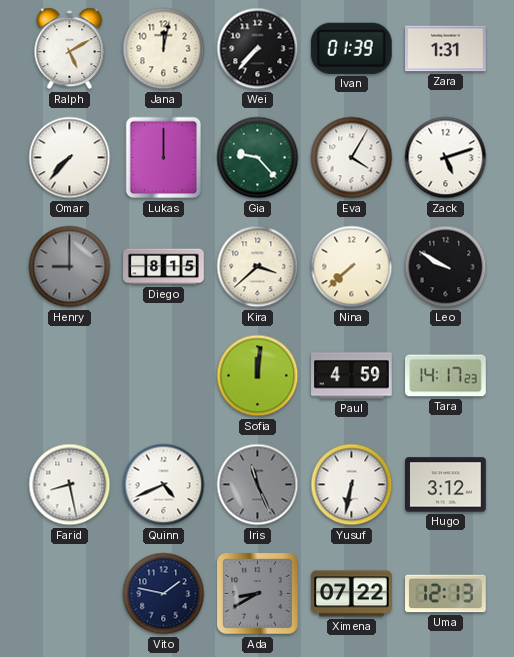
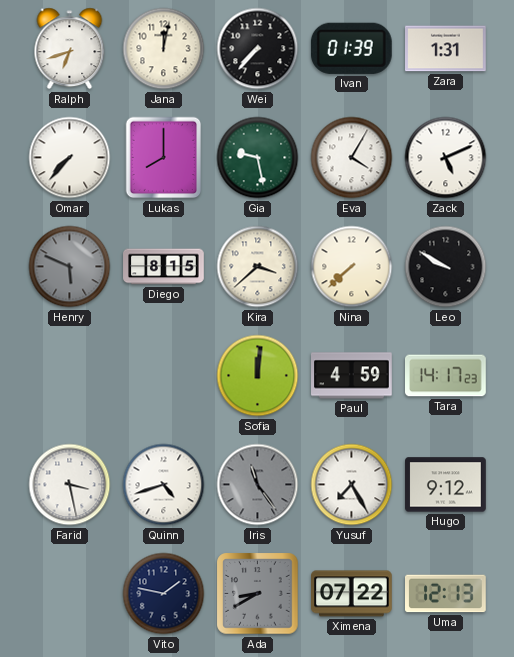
Ralph: 5:10 -> 6:42 (70, 49)
Lukas: 12:00 -> 8:00 (164, 158)
Gia: 9:23 -> 9:28 (258, 158)
Zack: 5:12 -> 5:11 (446, 158)
Henry: 9:00 -> 5:49 (70, 267)
Farid: 8:28 -> 3:28 (70, 485)
Quinn: 4:41 -> 4:42 (164, 485)
Iris: 11:26 -> 11:24 (258, 485)
Yusuf: 6:32 -> 7:25 (352, 485)
Hugo: 3:12 -> 9:12 (446, 485)
